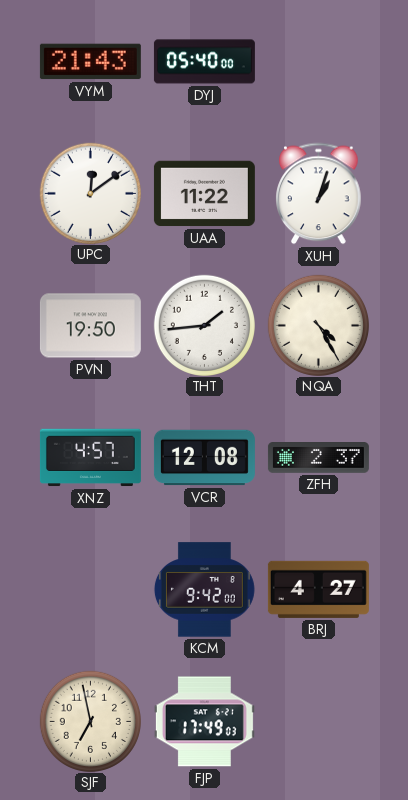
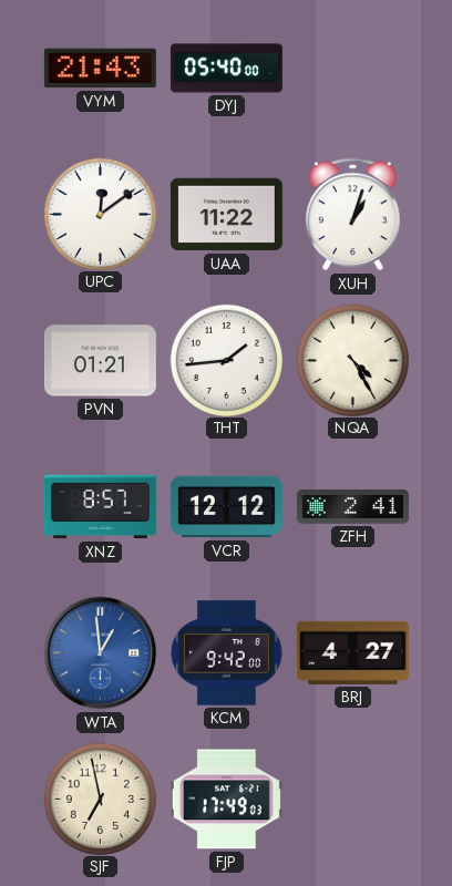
PVN: 19:50 -> 01:21 (100, 361)
XNZ: 4:57 -> 8:57 (100, 507)
VCR: 12:08 -> 12:12 (226, 507)
ZFH: 2:37 -> 2:41 (352, 507)
WTA: none -> 12:59 (101, 653)
